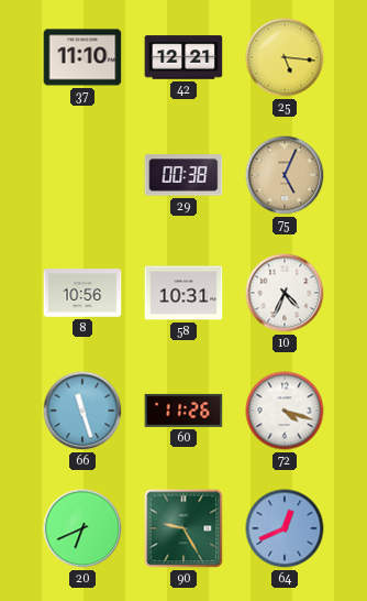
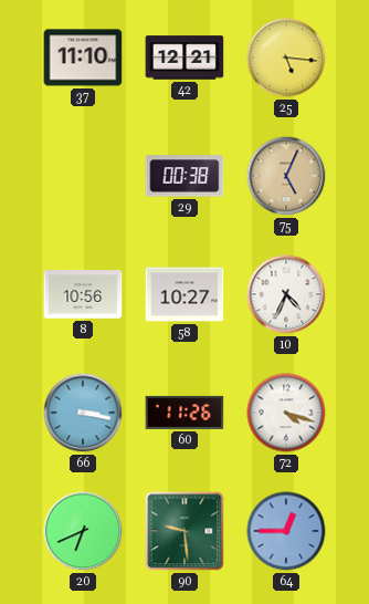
58: 10:31 -> 10:27 (184, 294)
66: 11:27 -> 3:17 (83, 413)
90: 9:25 -> 9:29 (184, 531)
64: 12:41 -> 12:45 (286, 531)
